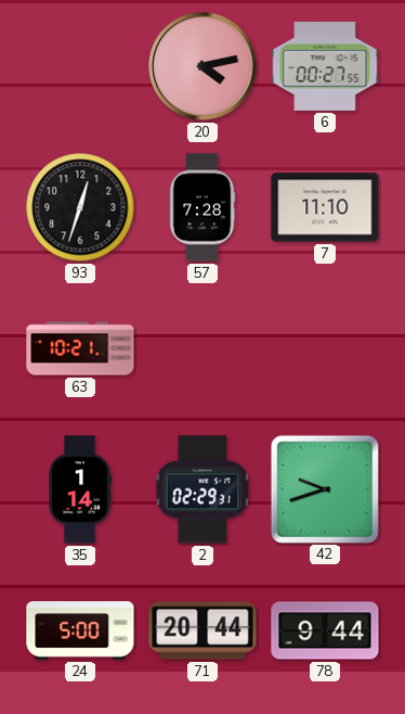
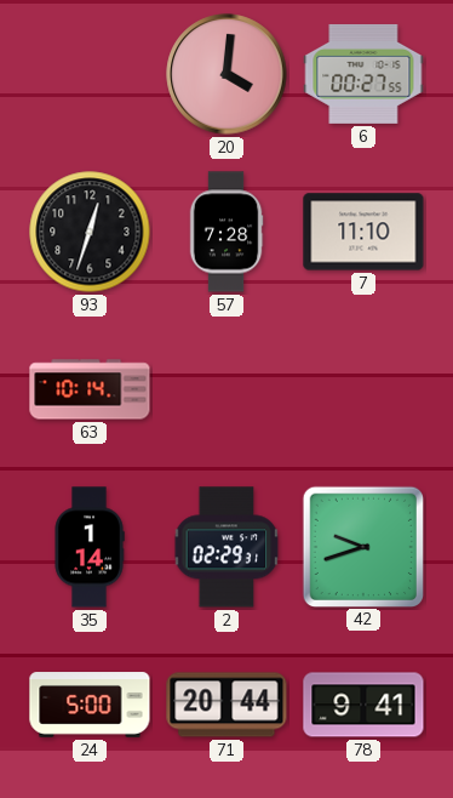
20: 4:13 -> 4:01 (226, 74)
63: 10:21 -> 10:14 (90, 389)
78: 9:44 -> 9:41 (363, 705)
